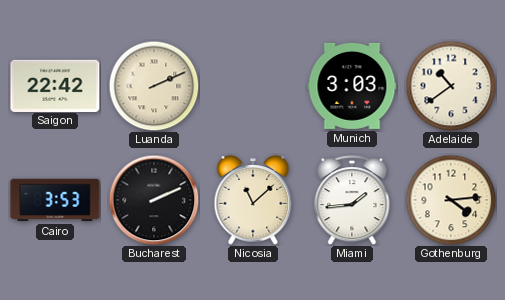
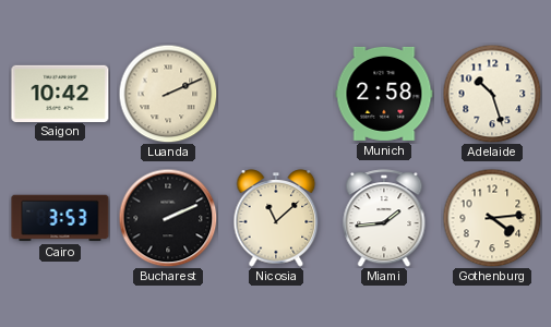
Saigon: 22:42 -> 10:42 (60, 93)
Munich: 3:03 -> 2:58 (384, 94)
Adelaide: 10:39 -> 10:27 (492, 94)
